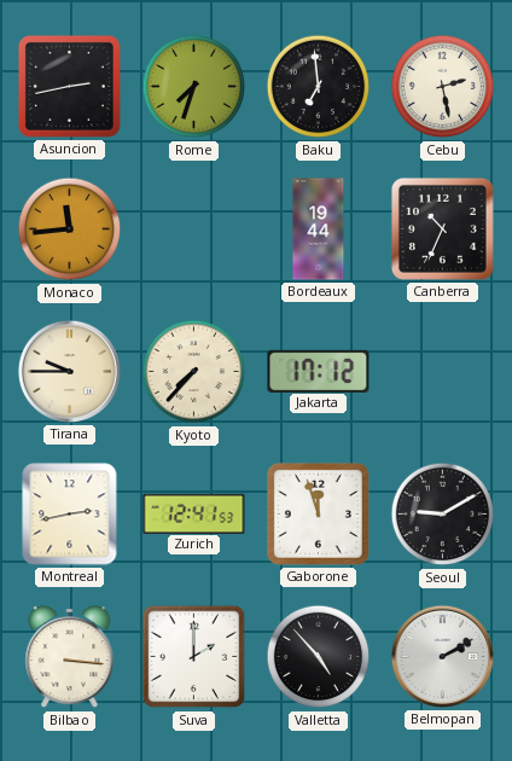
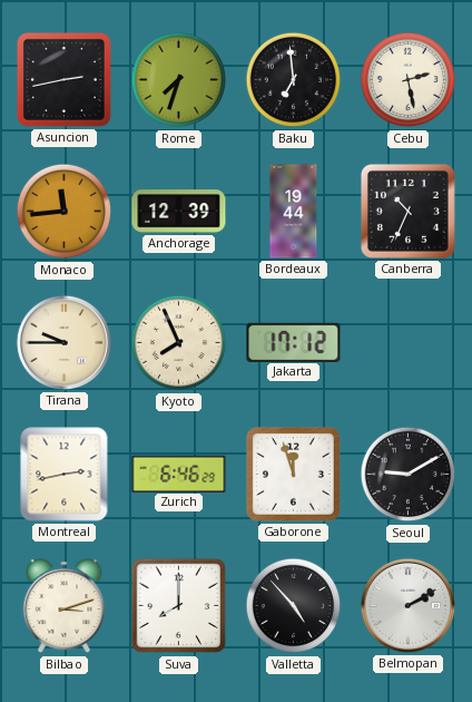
Anchorage: none -> 12:39 (179, 212)
Kyoto: 7:37 -> 7:56 (179, 343)
Zurich: 12:41 -> 6:46 (179, 474)
Bilbao: 3:16 -> 3:12 (65, 606)
Suva: 2:00 -> 8:00 (179, 606)
